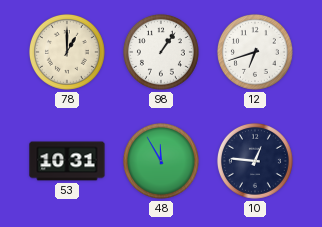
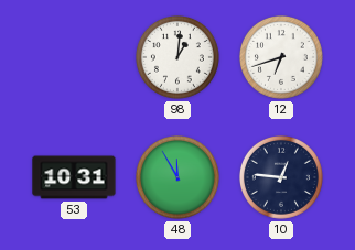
78: 1:00 -> none (67, 52)
98: 1:06 -> 1:01 (177, 57)
